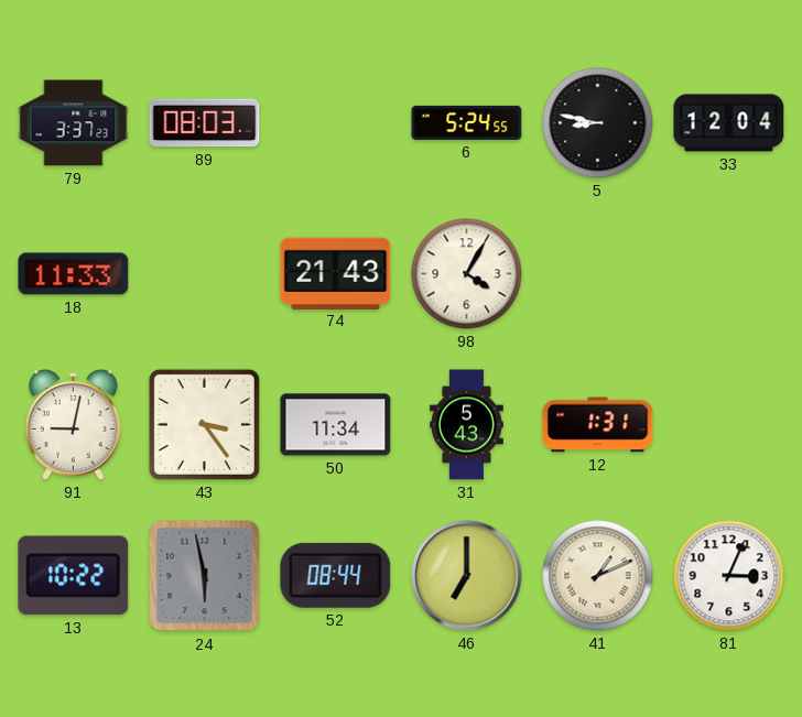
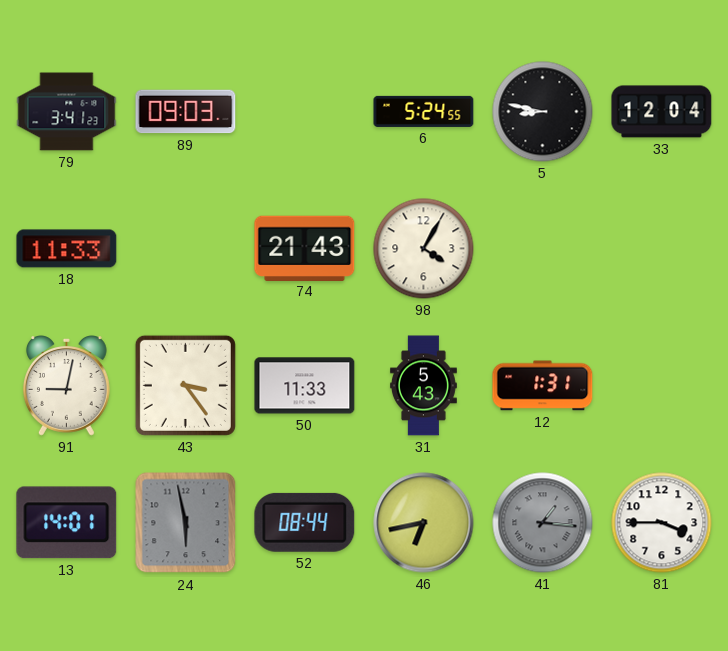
79: 3:37 -> 3:41 (67, 112)
89: 08:03 -> 09:03 (186, 112)
50: 11:34 -> 11:33 (305, 386)
13: 10:22 -> 14:01 (67, 523)
46: 7:00 -> 6:43 (424, 523)
41: 1:11 -> 1:16 (543, 523)
41 dial: cream -> grey (543, 523)
81: 3:04 -> 3:45 (662, 523)
